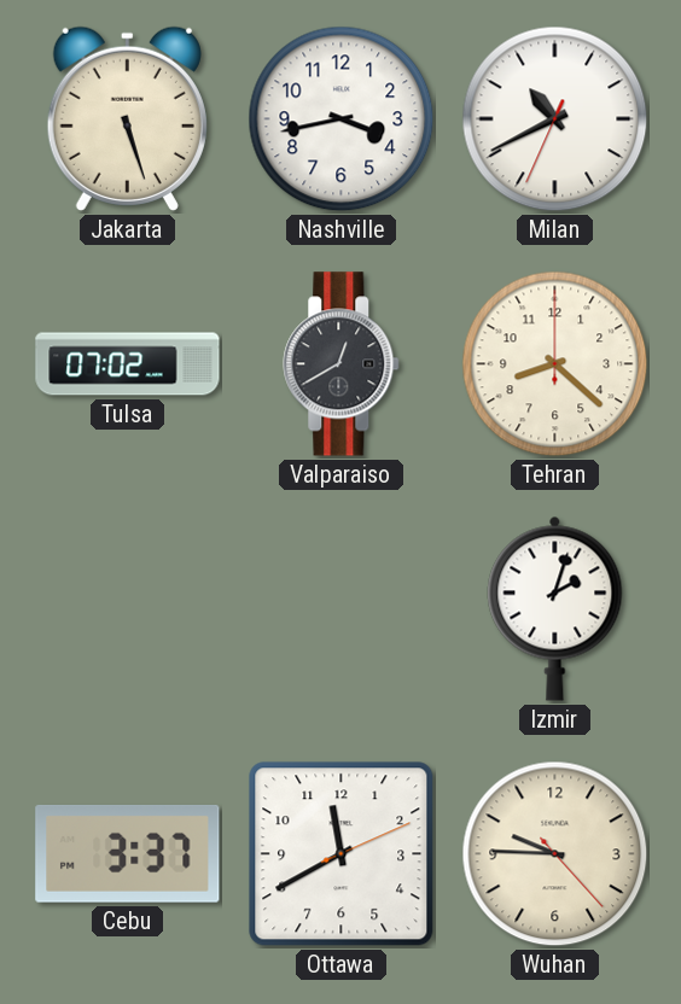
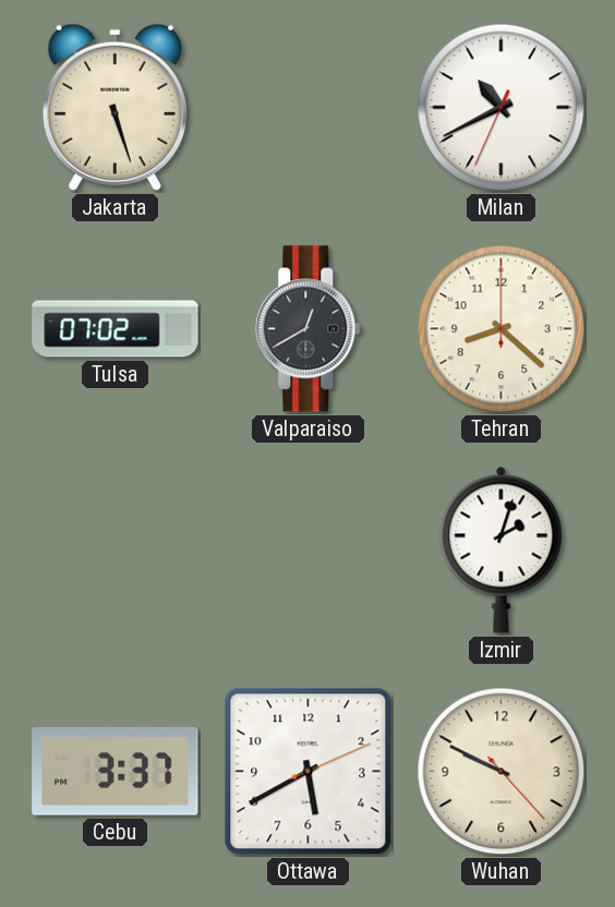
Nashville: 3:43 -> none (342, 119)
Ottawa: 11:40 -> 5:40 (309, 772)
Wuhan: 9:45 -> 9:49 (502, 772)
